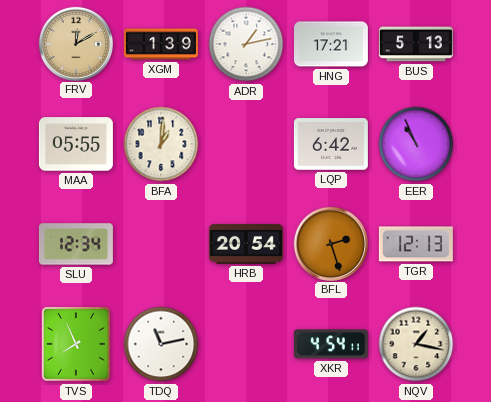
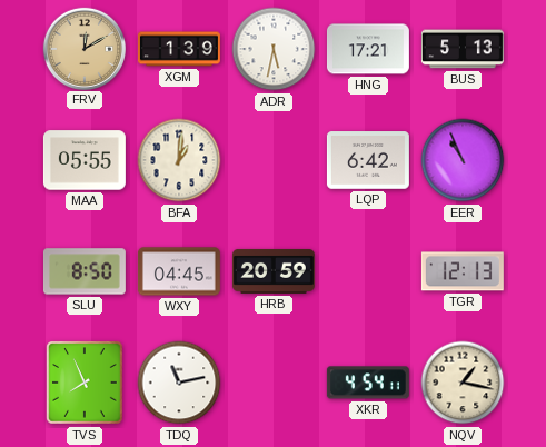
ADR: 1:13 -> 5:32 (274, 49)
SLU: 12:34 -> 8:50 (85, 271)
WXY: none -> 04:45 (179, 271)
HRB: 20:54 -> 20:59 (274, 271)
BFL: 2:27 -> none (330, 243)
